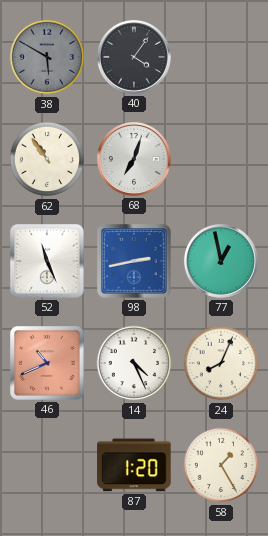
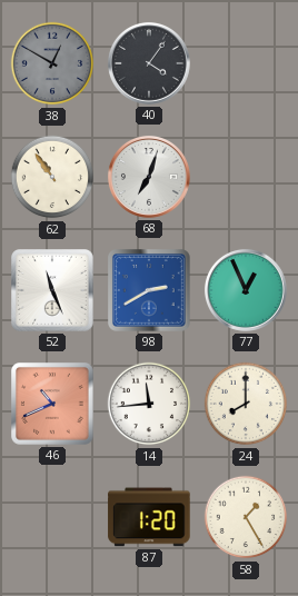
38: 5:50 -> 12:50 (52, 63)
98: 2:43 -> 2:40 (150, 291)
77: 12:58 -> 12:56 (246, 290)
14: 4:26 -> 11:44 (149, 404)
24: 8:04 -> 8:00 (246, 404)
